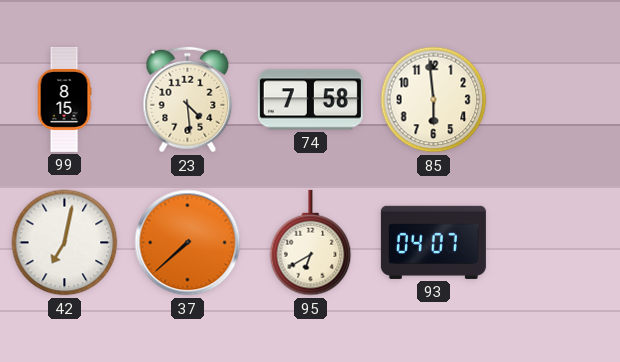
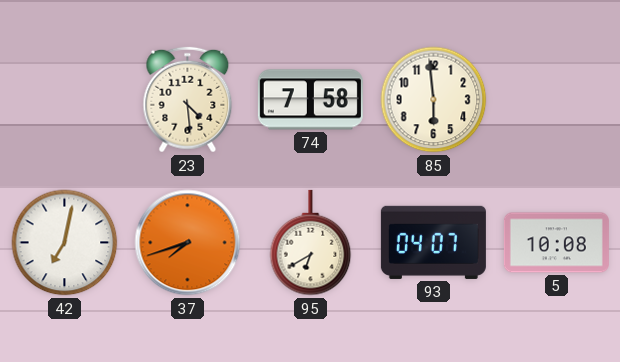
99: 8:15 -> none (64, 99)
37: 7:38 -> 7:42 (188, 243)
5: none -> 10:08 (556, 243)
